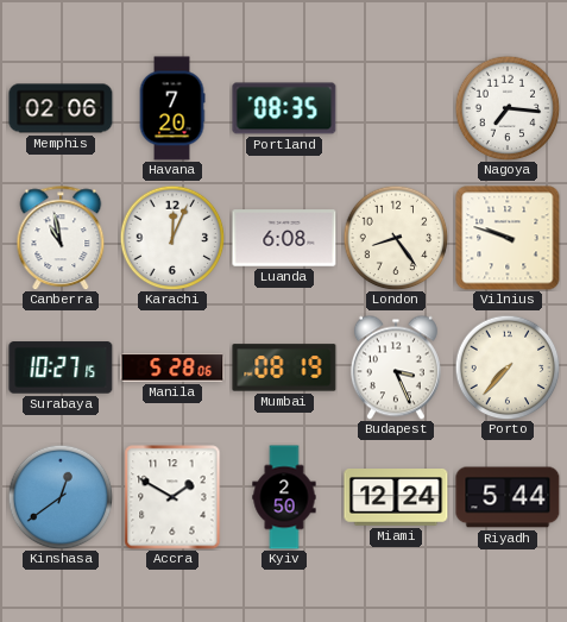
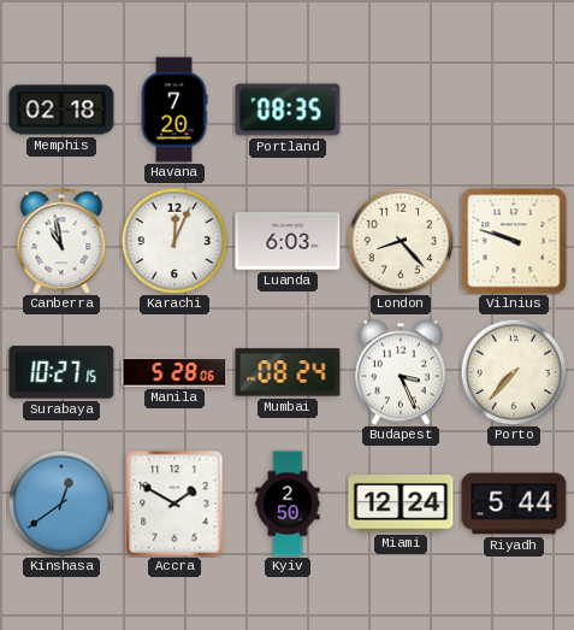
Memphis: 02:06 -> 02:18 (61, 110)
Nagoya: 7:16 -> none (508, 108)
Luanda: 6:08 -> 6:03 (288, 241)
London: 8:24 -> 8:23 (401, 241)
Mumbai: 08:19 -> 08:24 (288, 372)
